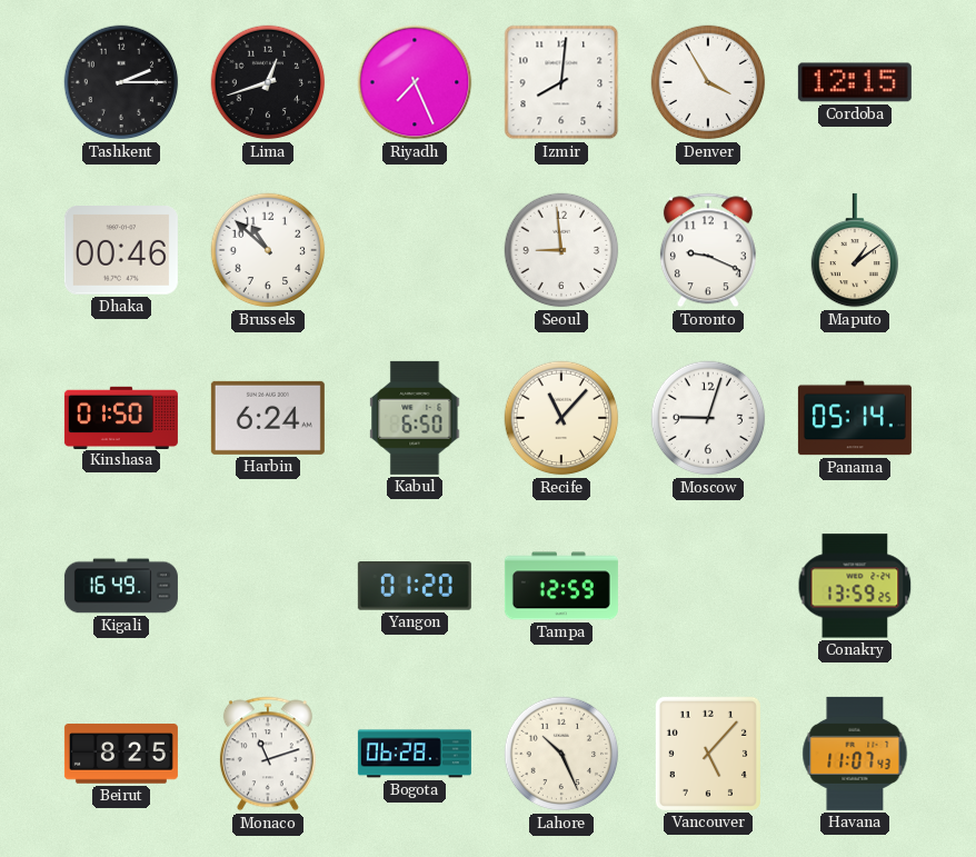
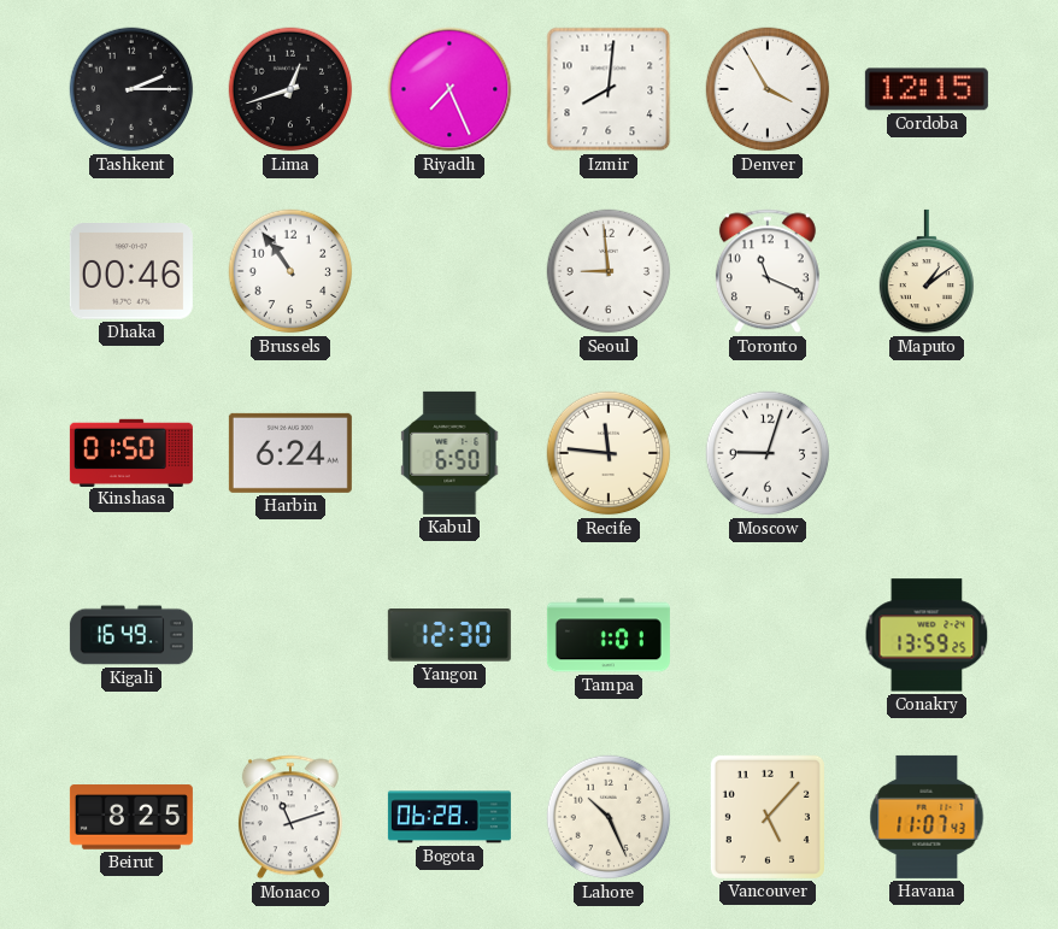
Brussels: 10:52 -> 10:54 (290, 271)
Toronto: 9:19 -> 11:19 (768, 271)
Recife: 11:07 -> 11:46 (609, 453)
Panama: 05:14 -> none (855, 418)
Yangon: 01:20 -> 12:30 (449, 635)
Tampa: 12:59 -> 1:01 (609, 635)
